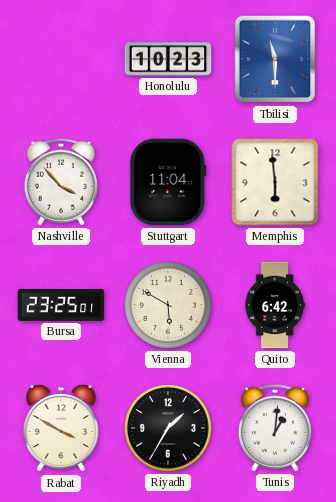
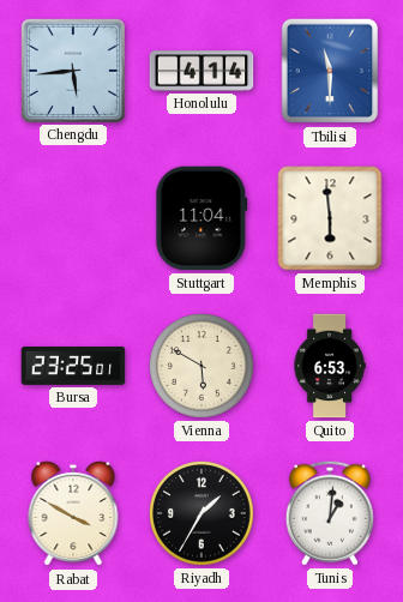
Chengdu: none -> 5:44 (72, 70)
Honolulu: 10:23 -> 4:14 (201, 71)
Nashville: 3:53 -> none (61, 182)
Quito: 6:42 -> 6:53 (330, 366)
